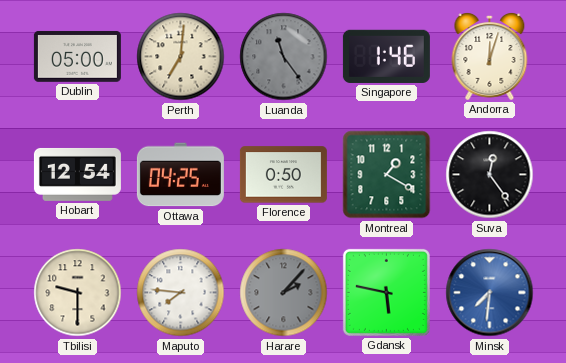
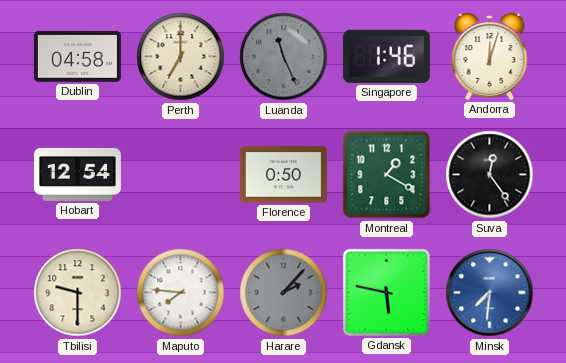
Dublin: 05:00 -> 04:58 (77, 56)
Perth: 7:01 -> 7:00 (181, 57)
Luanda: 11:24 -> 11:26 (284, 57)
Ottawa: 04:25 -> none (180, 175)
